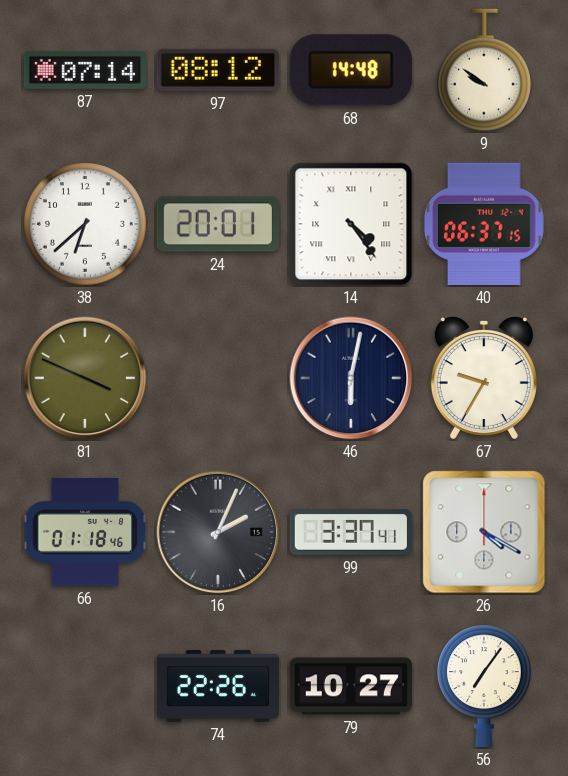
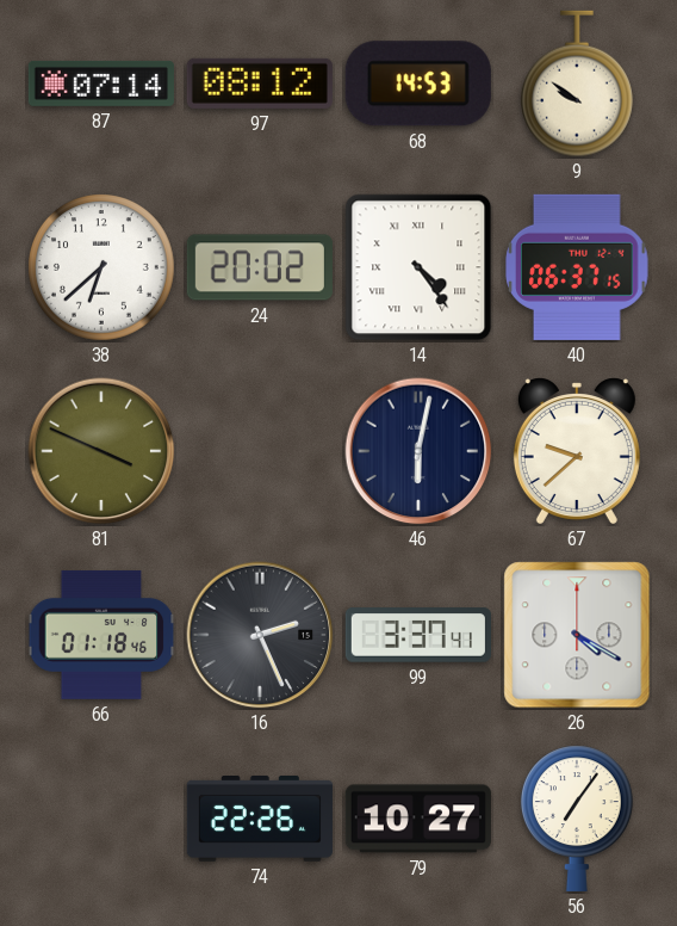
68: 14:48 -> 14:53 (418, 84)
24: 20:01 -> 20:02 (260, 267)
67: 9:35 -> 9:38 (577, 451)
16: 2:04 -> 2:26 (260, 635)
